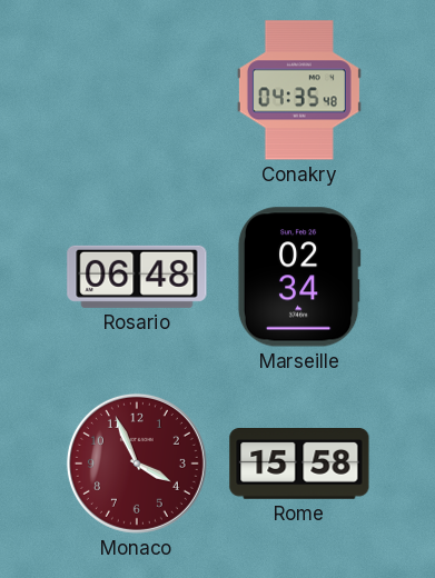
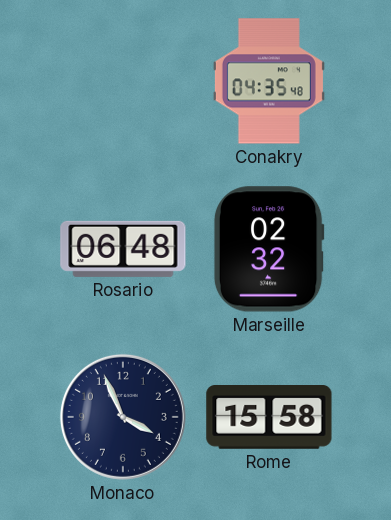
Marseille: 02:34 -> 02:32 (269, 249)
Monaco dial: burgundy -> navy (123, 417)
